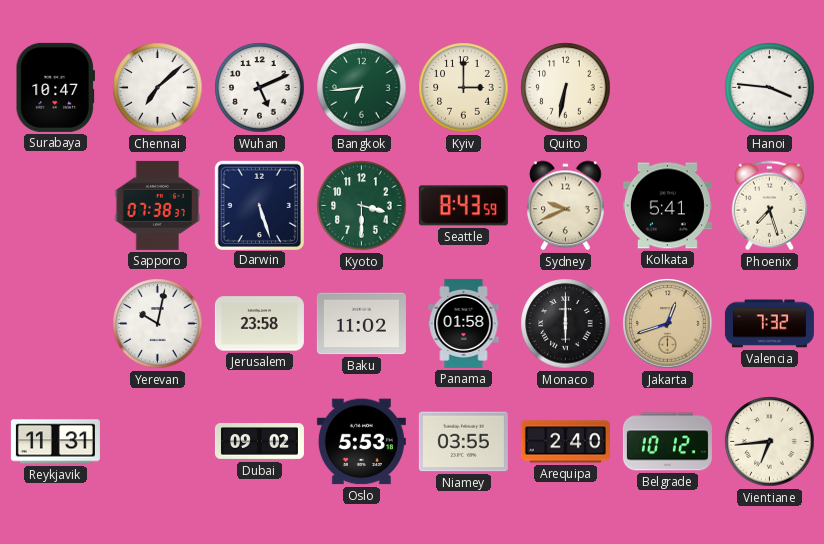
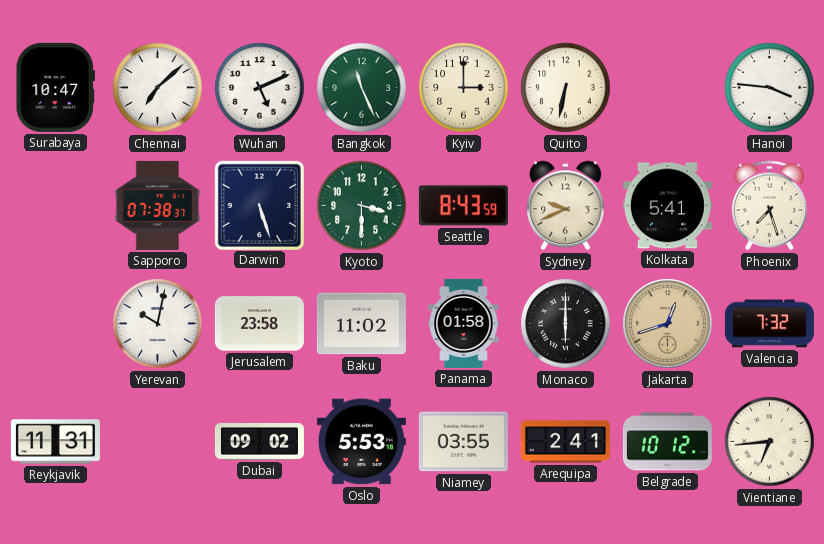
Bangkok: 6:44 -> 11:26 (362, 88)
Arequipa: 2:40 -> 2:41 (565, 442)
